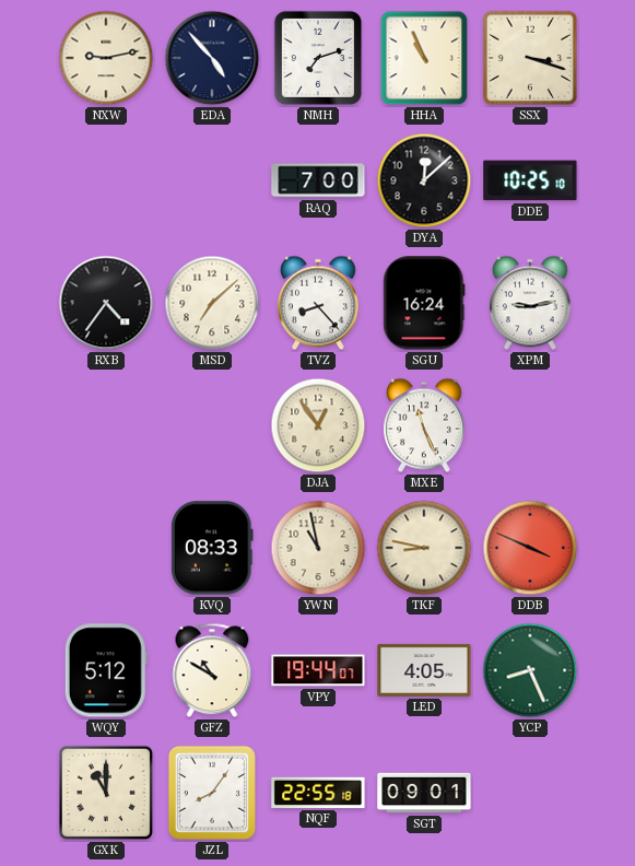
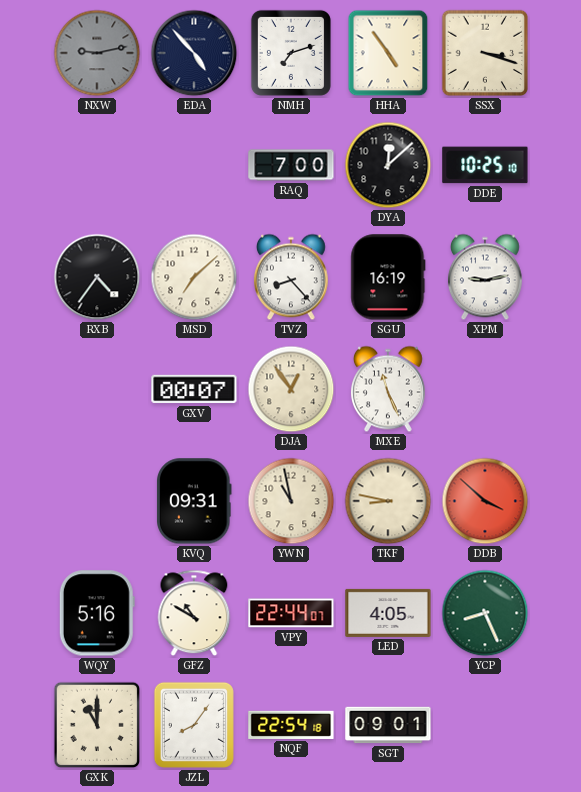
NXW dial: cream -> grey (97, 53)
HHA: 10:56 -> 4:54 (388, 53)
SGU: 16:24 -> 16:19 (388, 277)
GXV: none -> 00:07 (194, 389)
KVQ: 08:33 -> 09:31 (195, 501)
DDB: 3:49 -> 3:52 (485, 501)
WQY: 5:12 -> 5:16 (97, 613)
VPY: 19:44 -> 22:44 (291, 613)
NQF: 22:55 -> 22:54 (291, 725)
